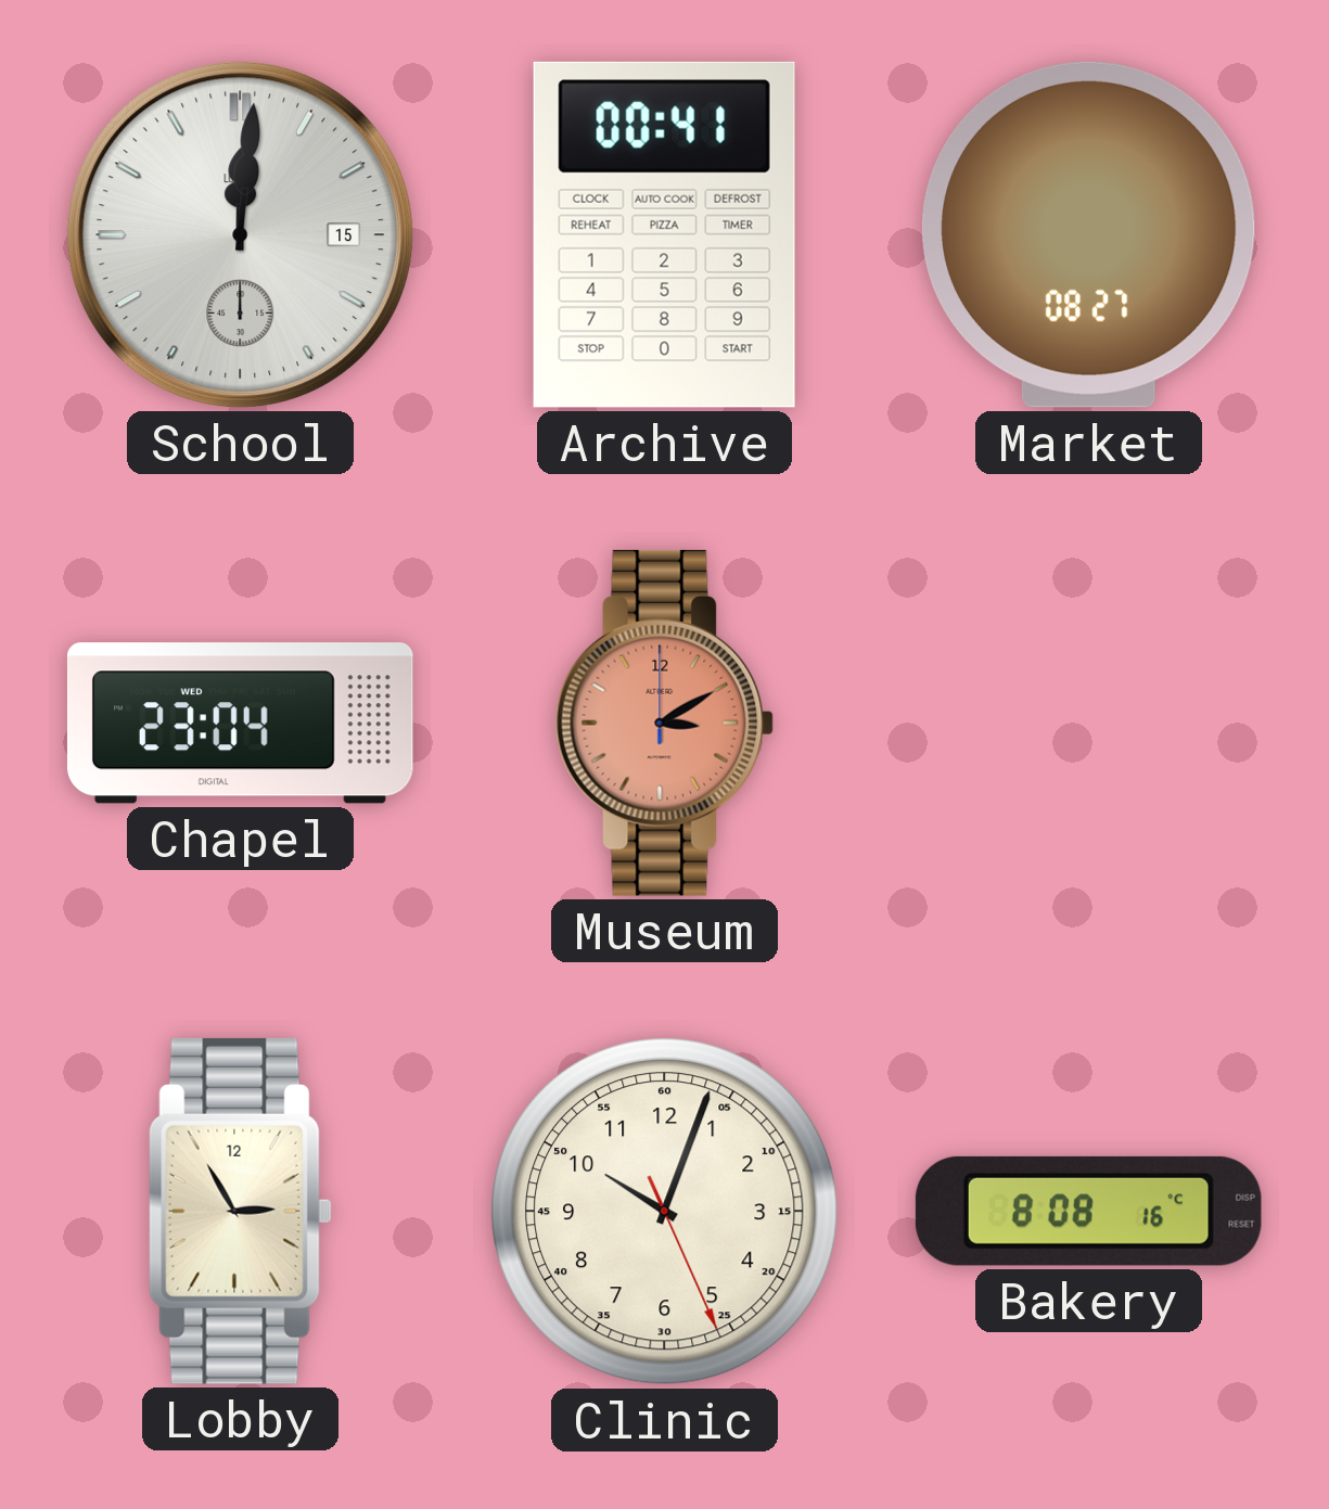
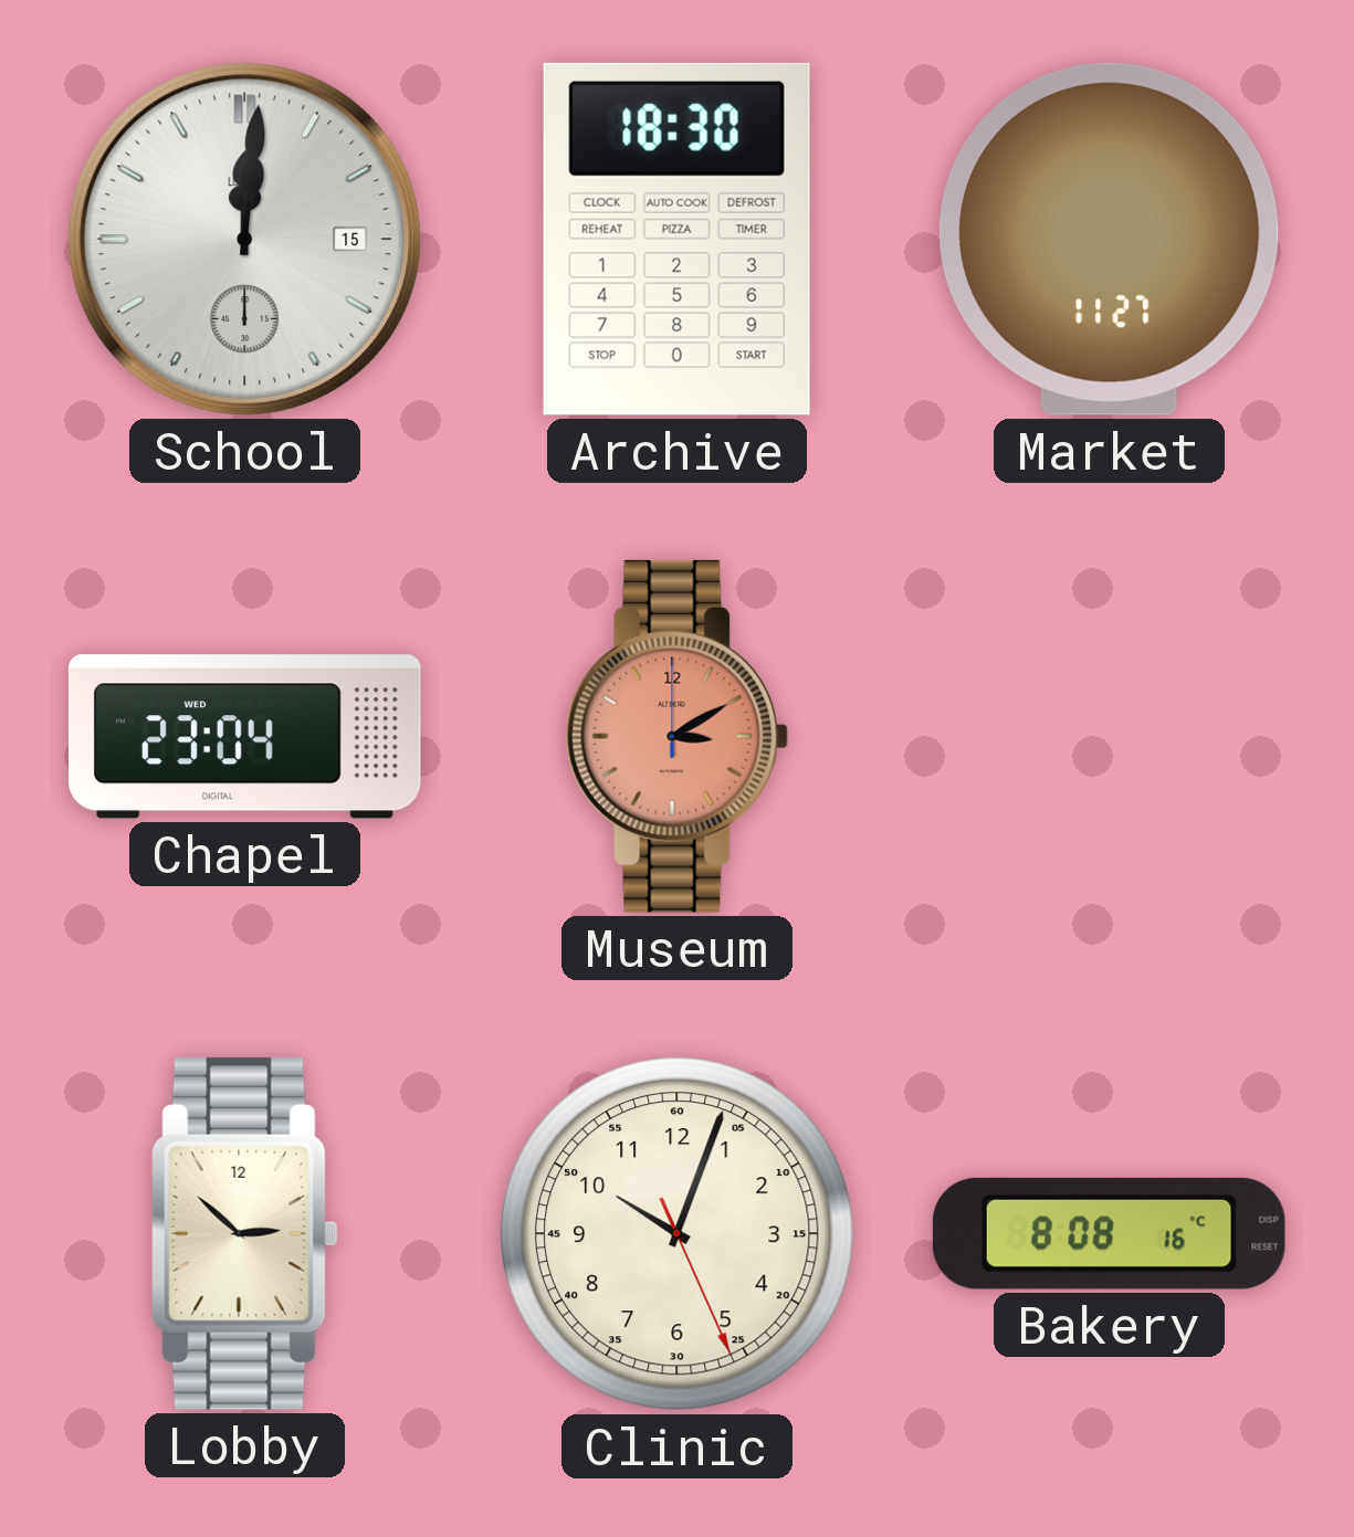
Archive: 00:41 -> 18:30 (676, 239)
Market: 08:27 -> 11:27 (1109, 239)
Lobby: 2:55 -> 2:52 (244, 1233)
